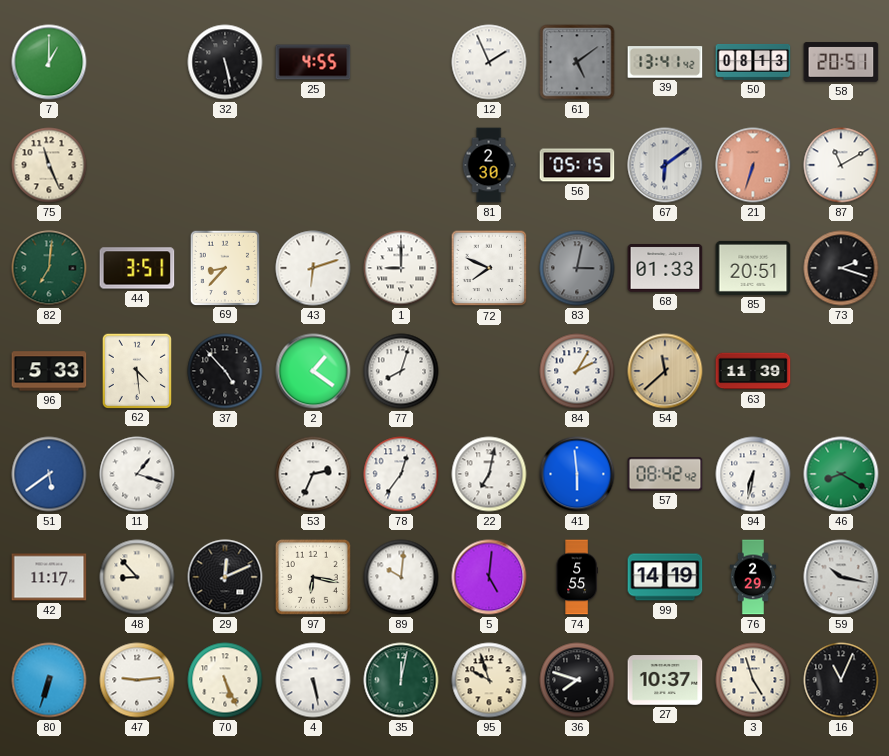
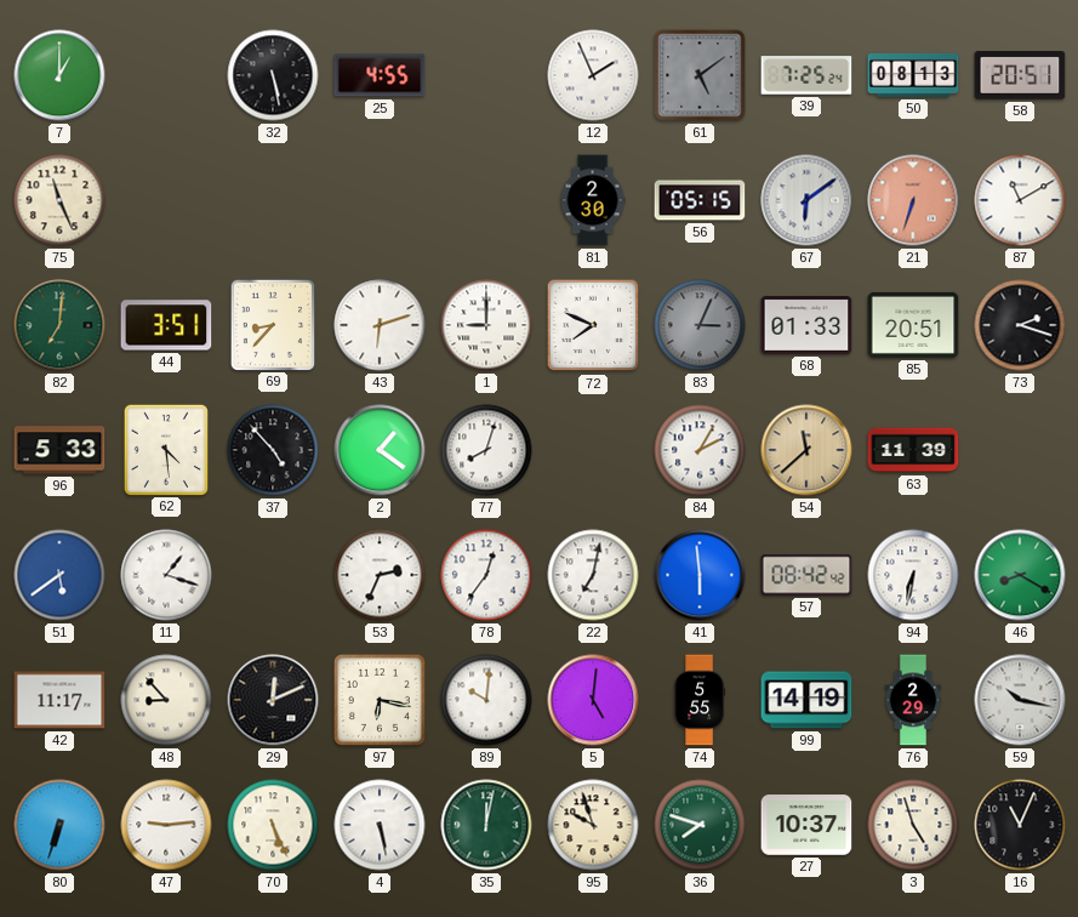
39: 13:41 -> 7:25 (806, 75)
83: 3:02 -> 3:04 (700, 325)
36 dial: black -> green (700, 825)
